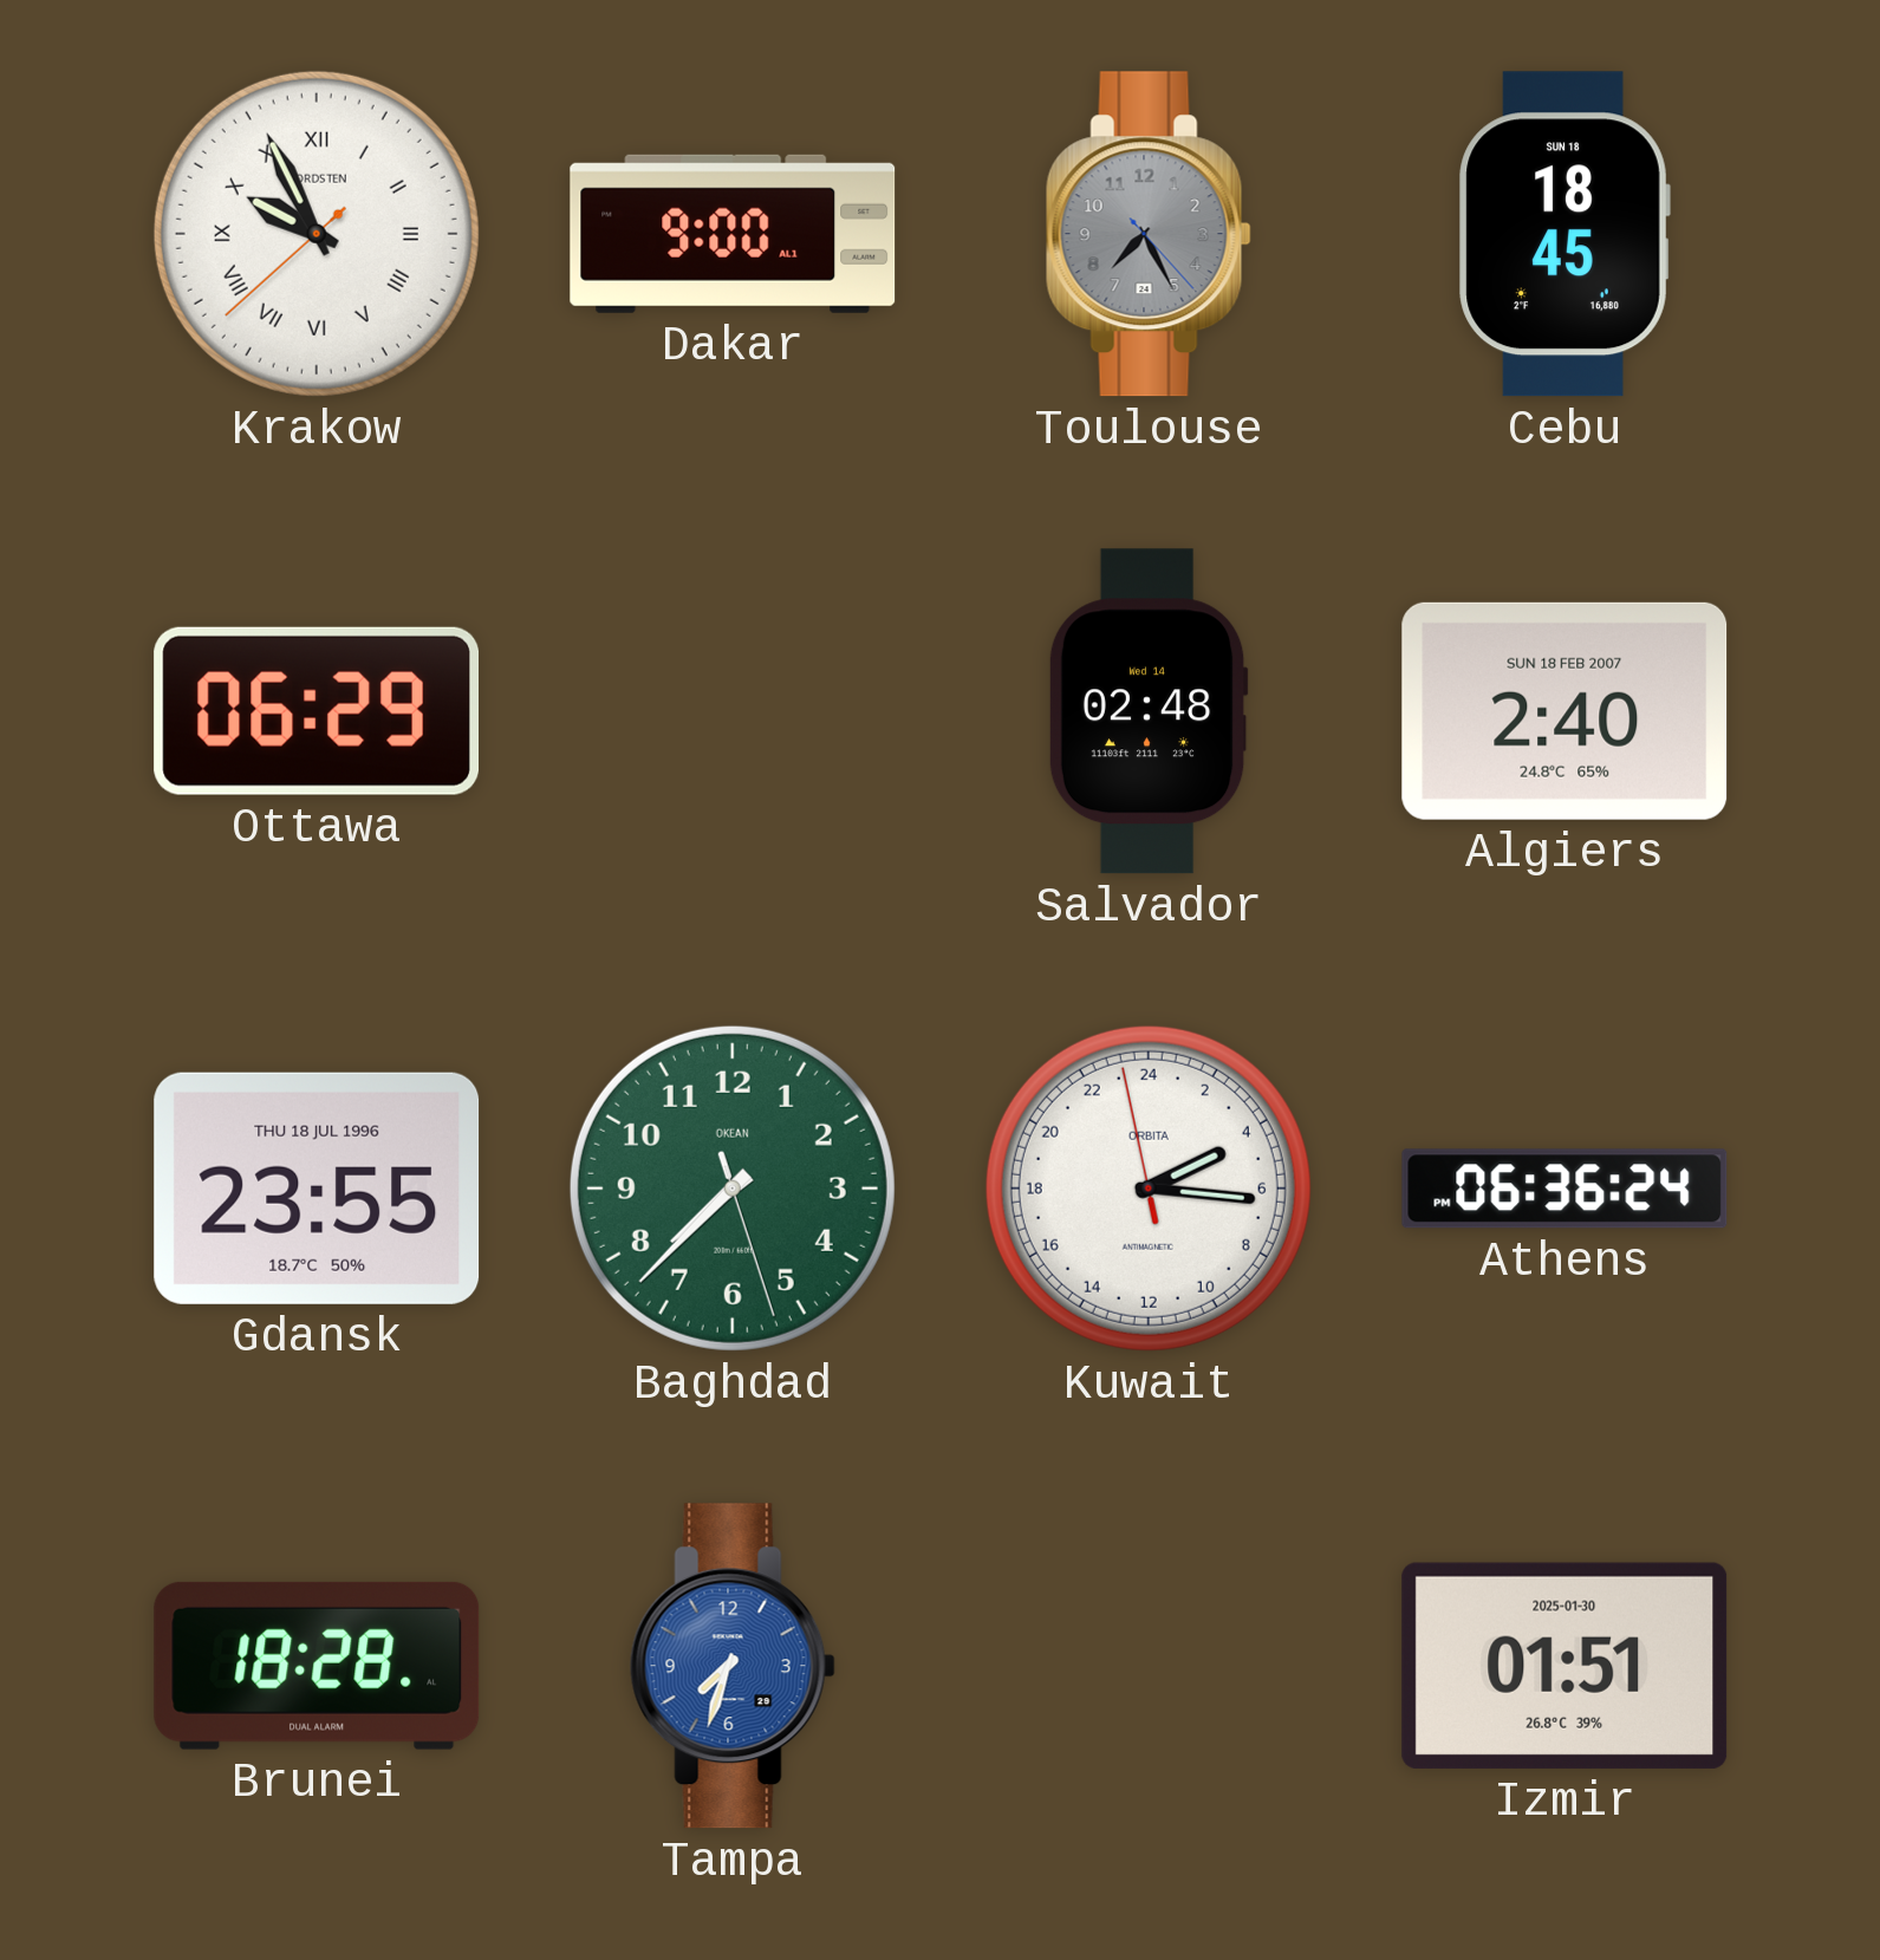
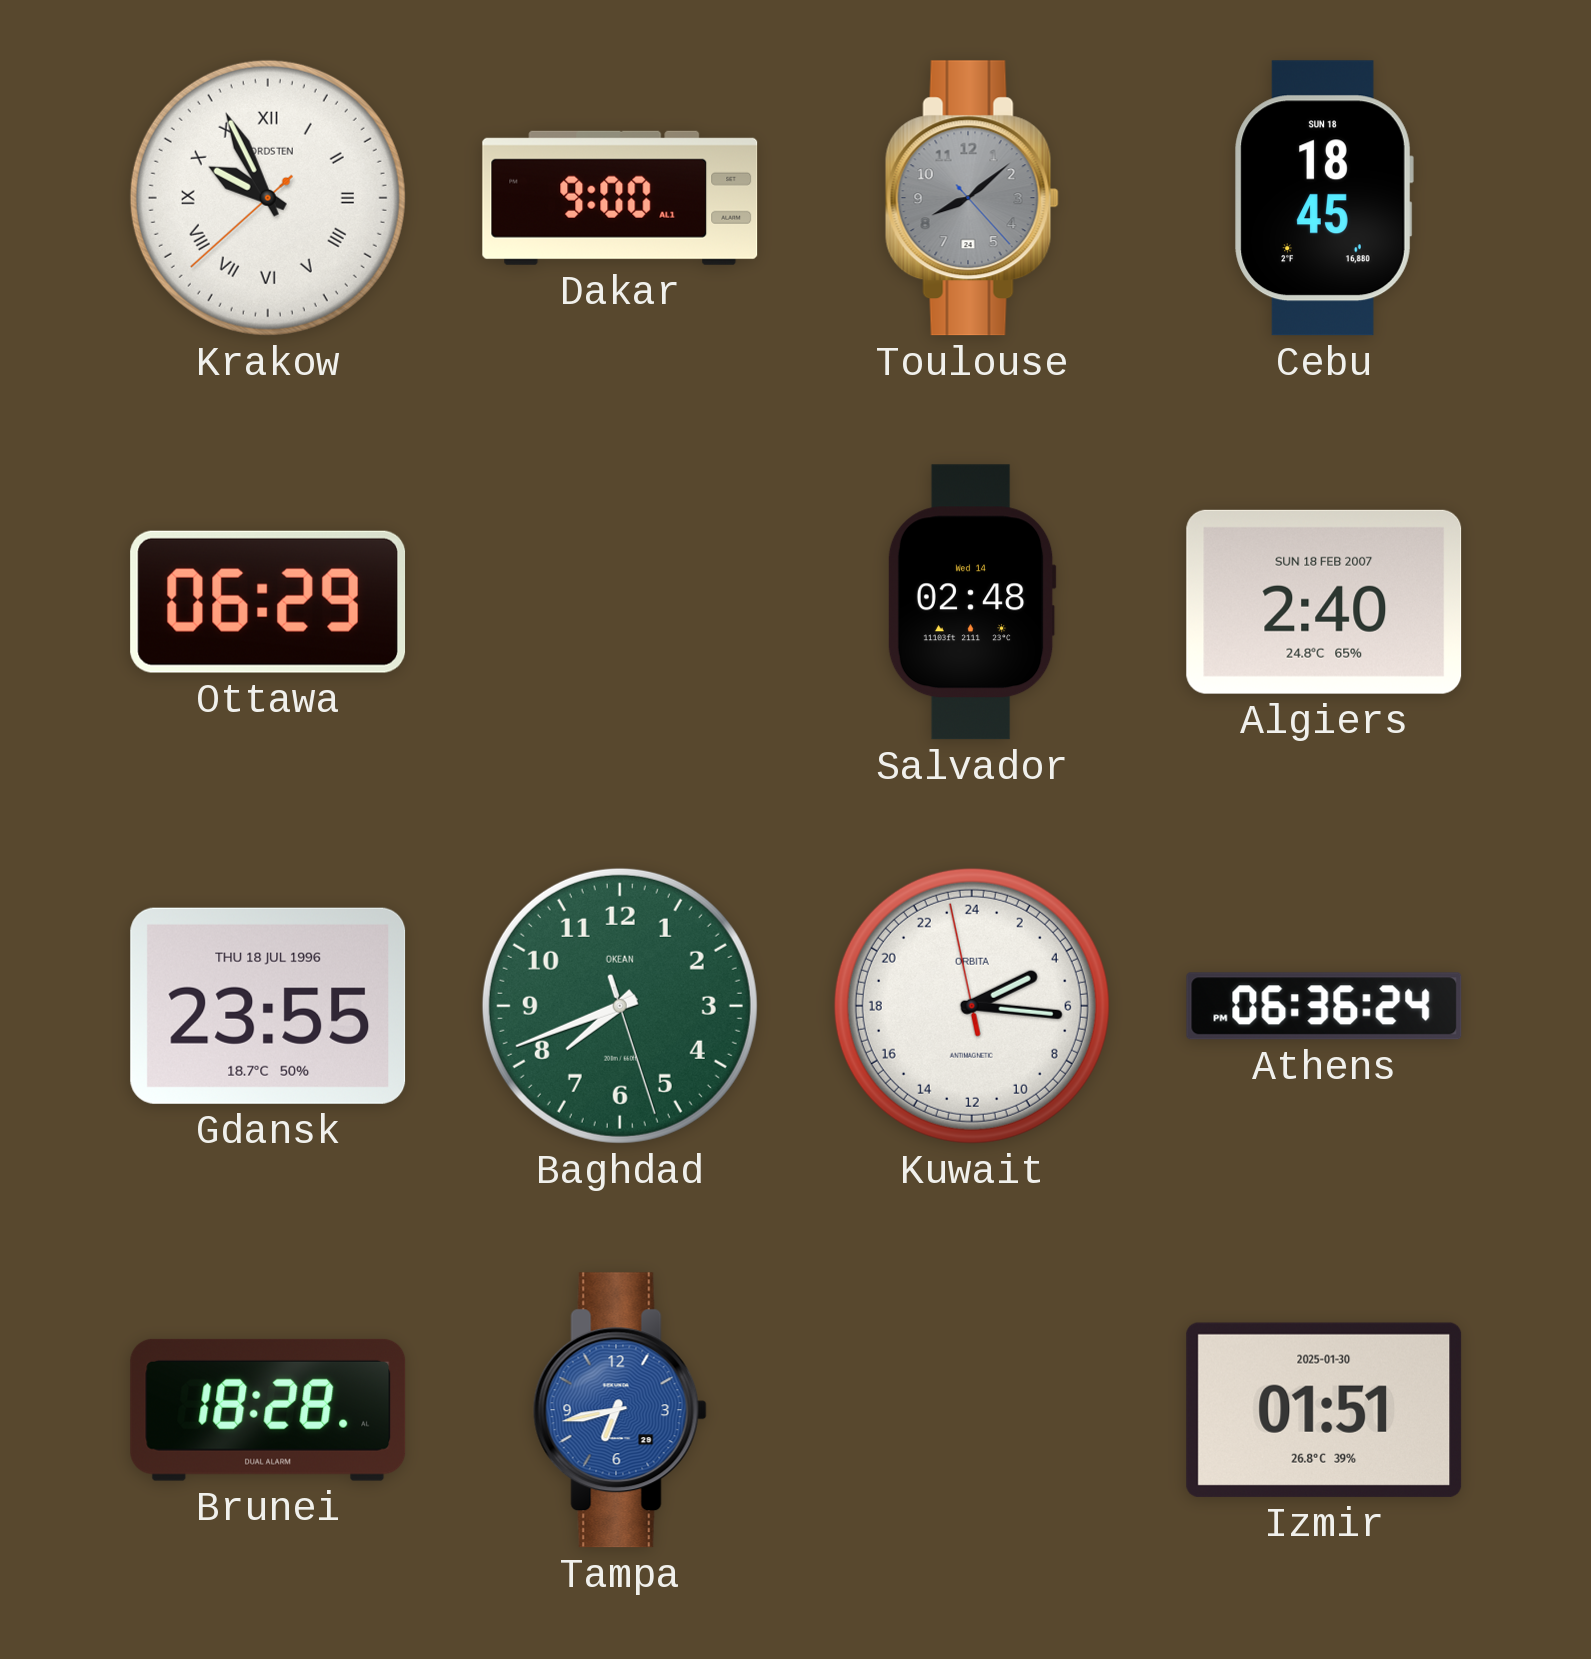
Toulouse: 7:25 -> 8:08 (972, 198)
Baghdad: 7:37 -> 7:41 (620, 1006)
Tampa: 7:33 -> 6:43 (620, 1410)
